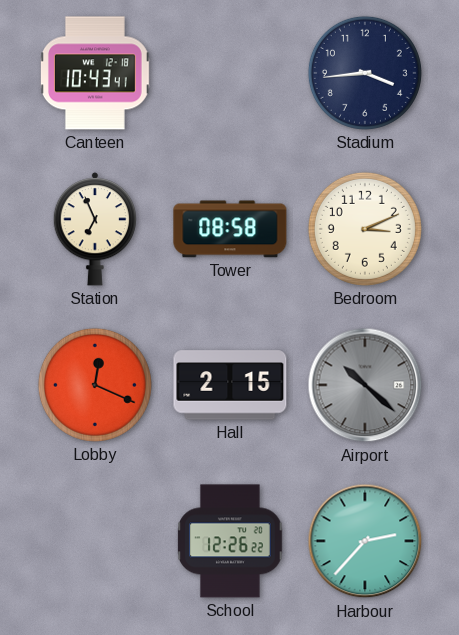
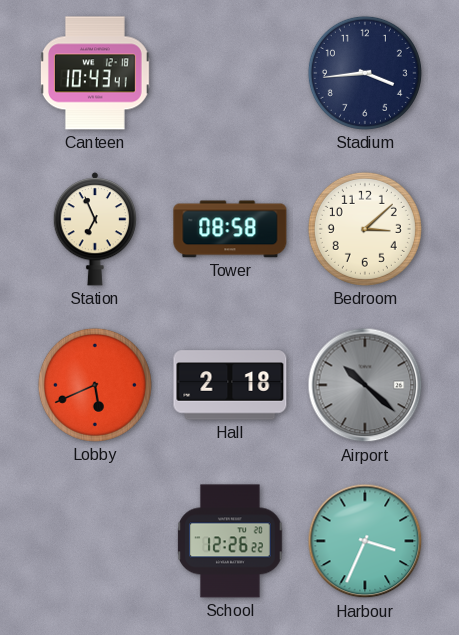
Bedroom: 3:11 -> 3:08 (365, 229)
Lobby: 12:19 -> 5:41 (95, 385)
Hall: 2:15 -> 2:18 (230, 385)
Harbour: 2:37 -> 3:34 (365, 541)
